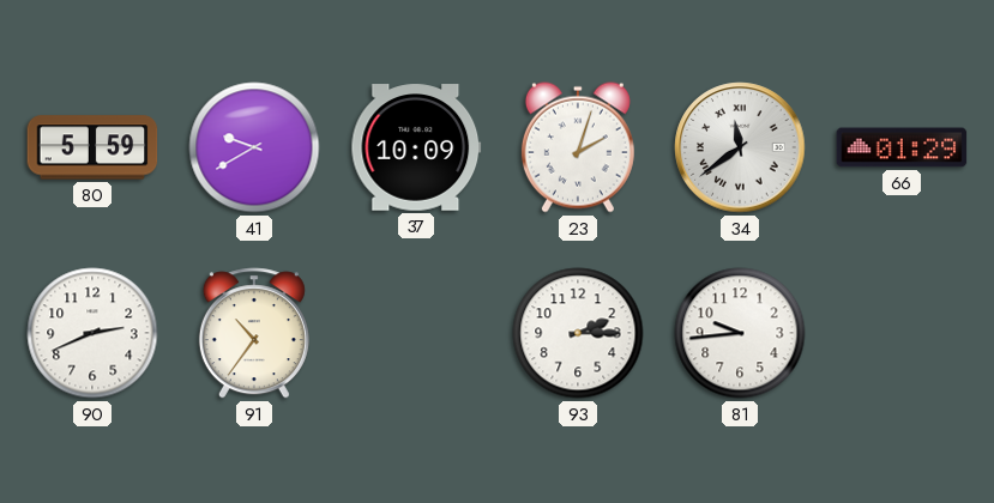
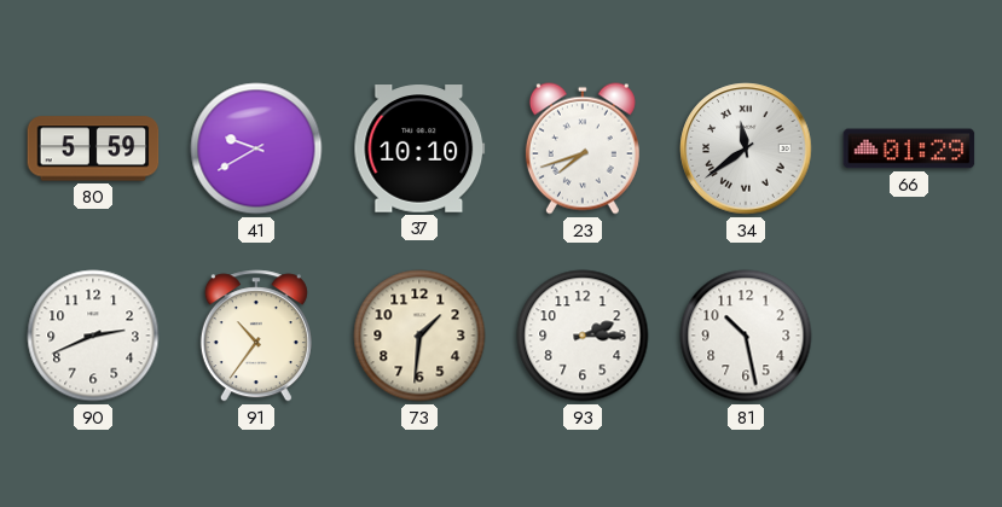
37: 10:09 -> 10:10 (419, 148)
23: 2:03 -> 7:42 (583, 148)
73: none -> 1:31 (419, 336)
81: 9:44 -> 10:28 (746, 336)
